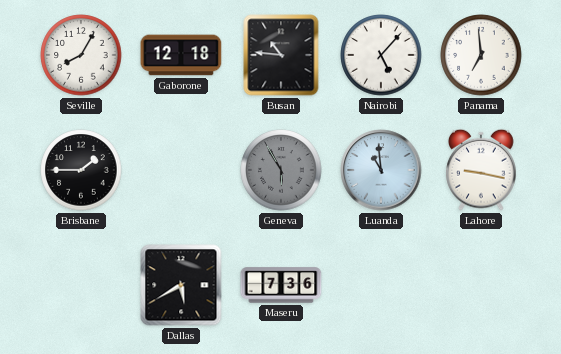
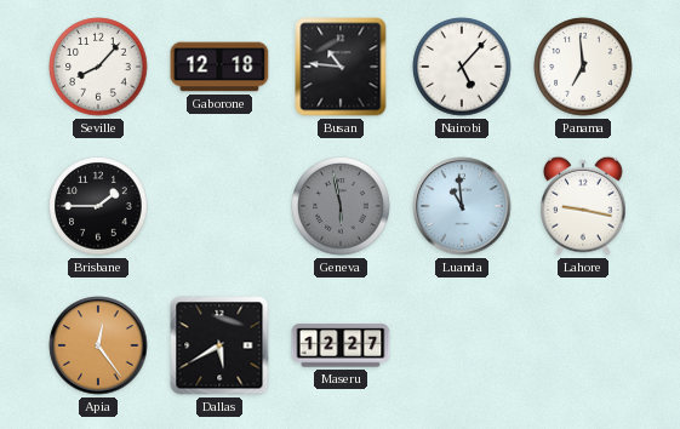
Seville: 8:05 -> 8:07 (98, 67)
Geneva: 5:55 -> 5:58 (341, 206)
Apia: none -> 12:24 (98, 345)
Maseru: 7:36 -> 12:27 (341, 345)
